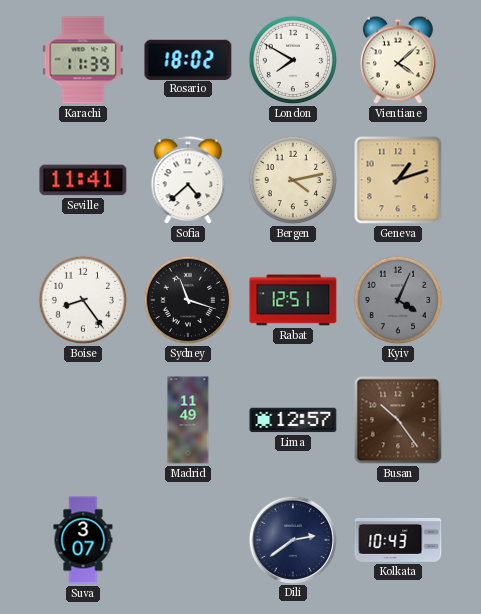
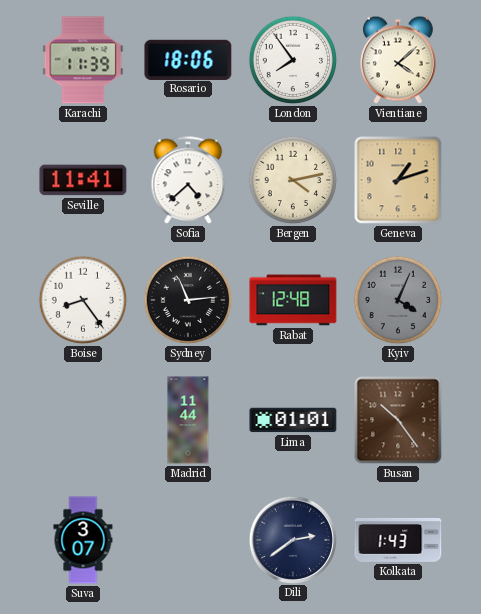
Rosario: 18:02 -> 18:06 (188, 59)
London: 7:50 -> 7:54 (293, 60)
Sydney: 11:18 -> 11:14 (188, 300)
Rabat: 12:51 -> 12:48 (293, 300)
Madrid: 11:49 -> 11:44 (188, 420)
Lima: 12:57 -> 01:01 (293, 420)
Kolkata: 10:43 -> 1:43 (398, 540)
